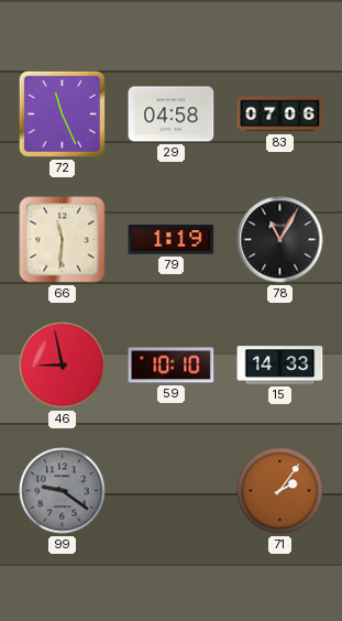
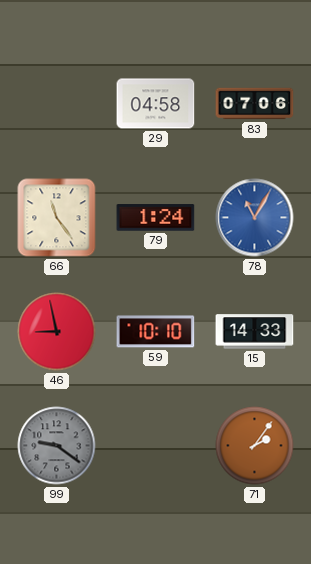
72: 11:26 -> none (62, 113)
66: 11:31 -> 11:24 (57, 218)
79: 1:19 -> 1:24 (156, 218)
78 dial: black -> blue (255, 218)
